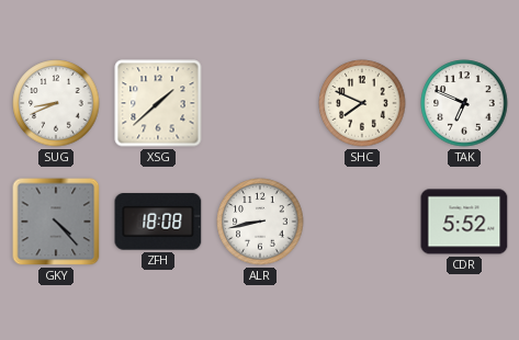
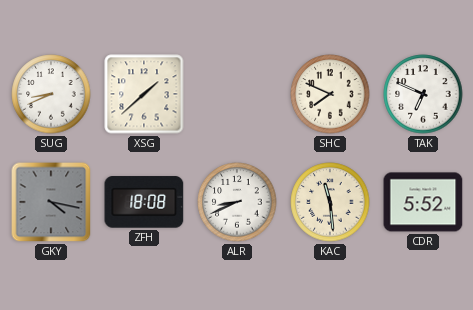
GKY: 4:23 -> 4:17 (51, 202)
ALR: 8:43 -> 8:41 (237, 202)
KAC: none -> 11:29 (330, 202)
